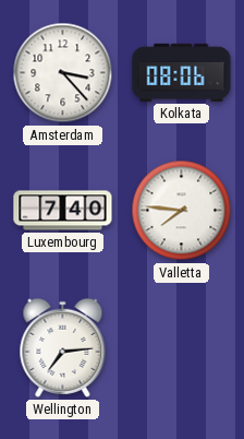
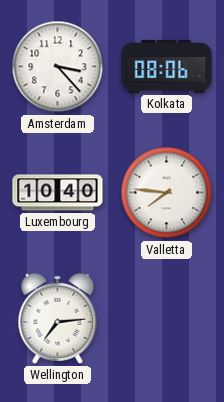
Luxembourg: 7:40 -> 10:40 (58, 193)
